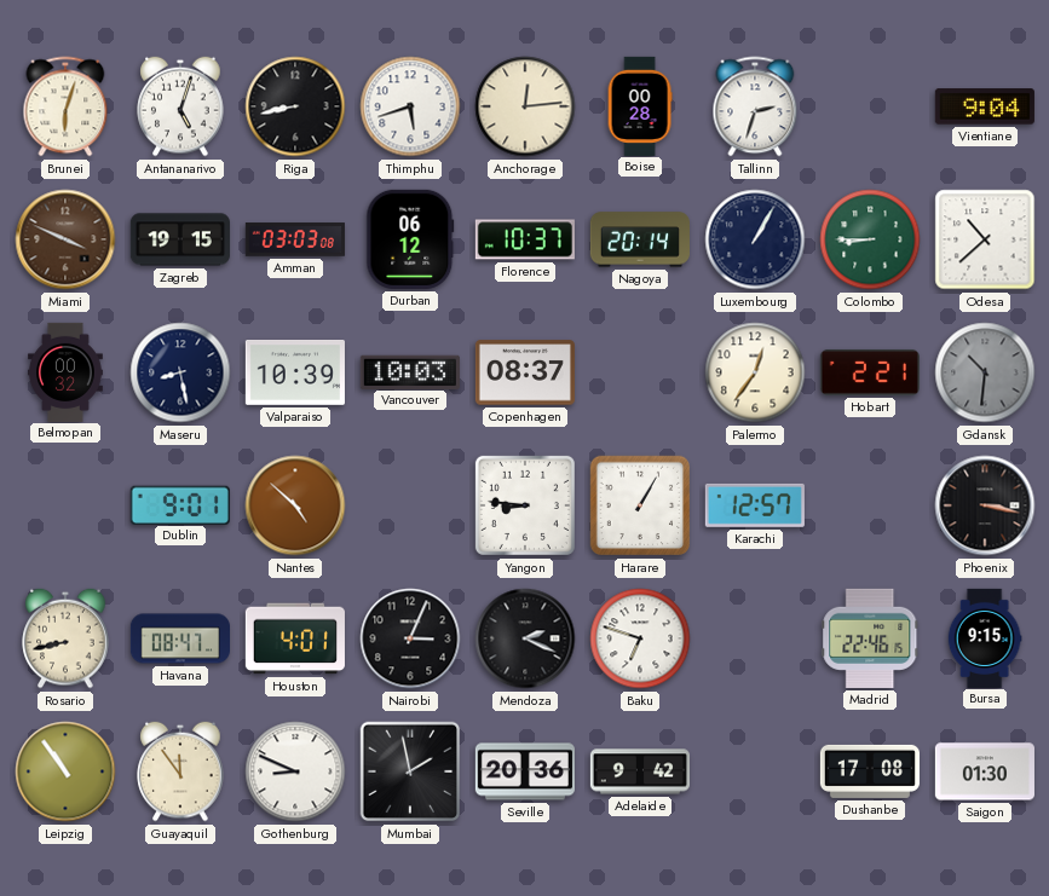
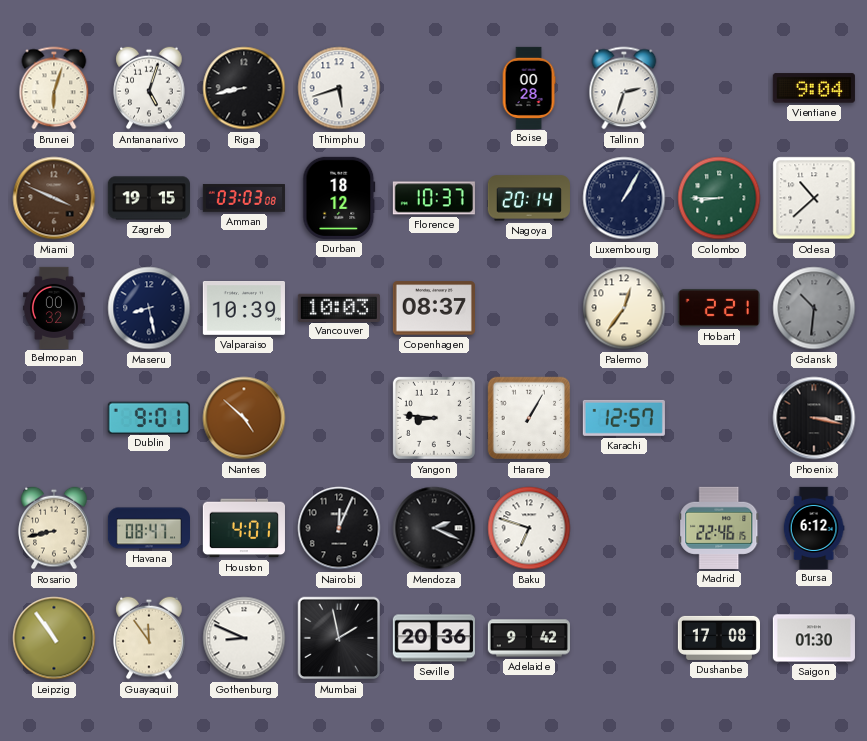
Anchorage: 12:14 -> none (525, 106)
Durban: 06:12 -> 18:12 (339, 198)
Nairobi: 3:04 -> 12:04 (339, 528)
Bursa: 9:15 -> 6:12 (814, 527)
